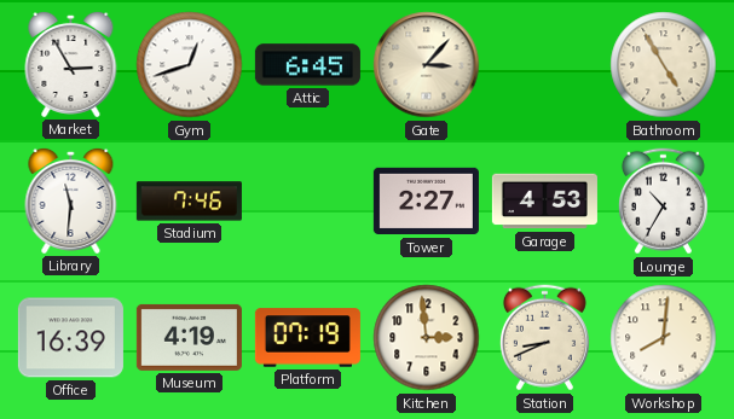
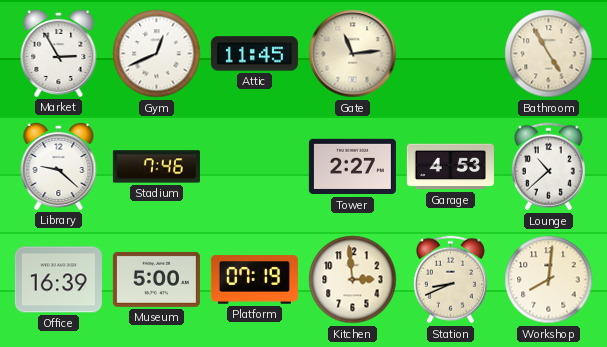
Gym: 12:42 -> 12:41 (157, 54)
Attic: 6:45 -> 11:45 (254, 54)
Gate: 3:07 -> 11:14 (353, 54)
Library: 11:31 -> 9:22 (59, 166)
Lounge: 10:35 -> 10:38 (548, 167)
Museum: 4:19 -> 5:00 (156, 279)
